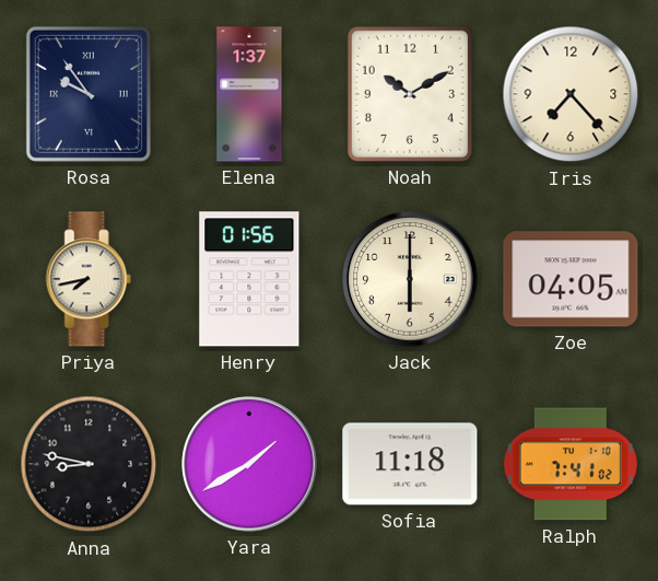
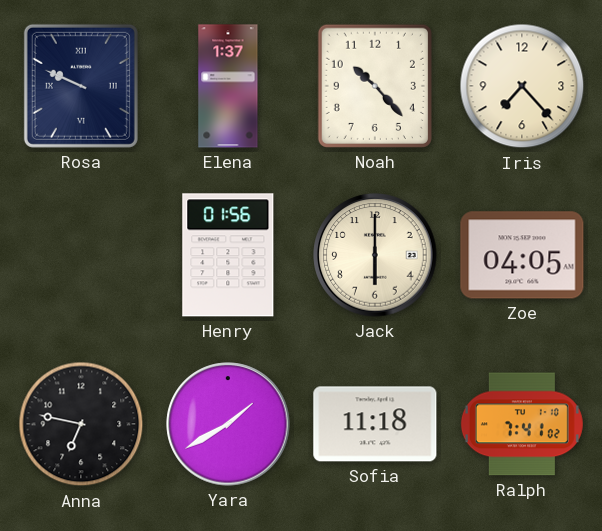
Rosa: 9:54 -> 9:49 (81, 86)
Noah: 10:10 -> 10:23 (375, 86)
Priya: 7:43 -> none (89, 279)
Anna: 8:47 -> 6:47 (81, 424)
